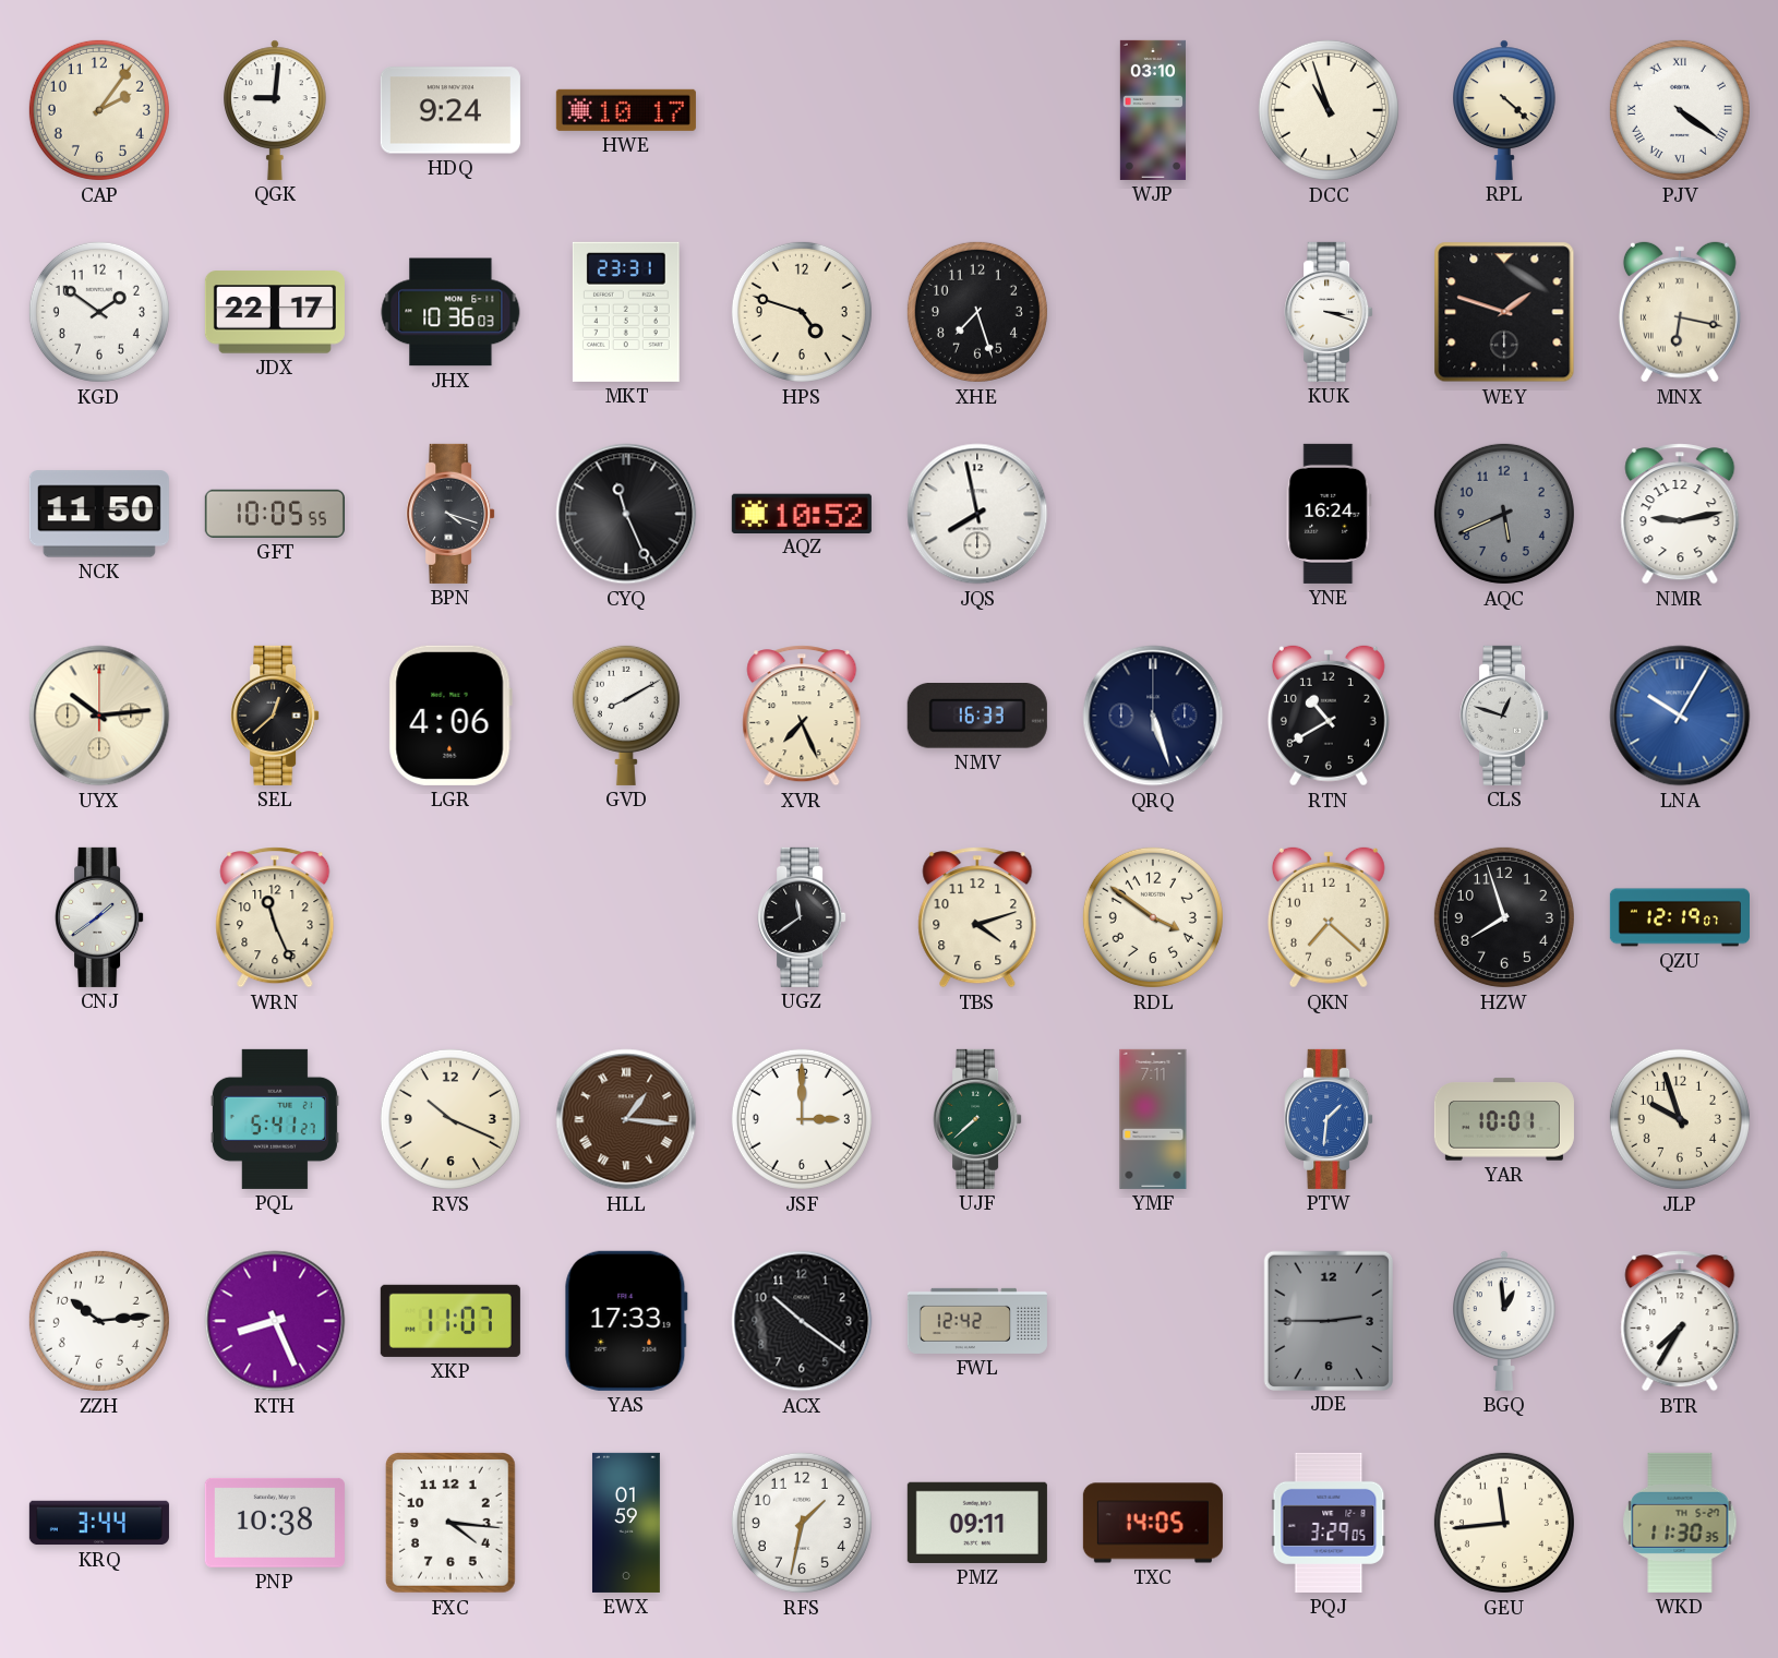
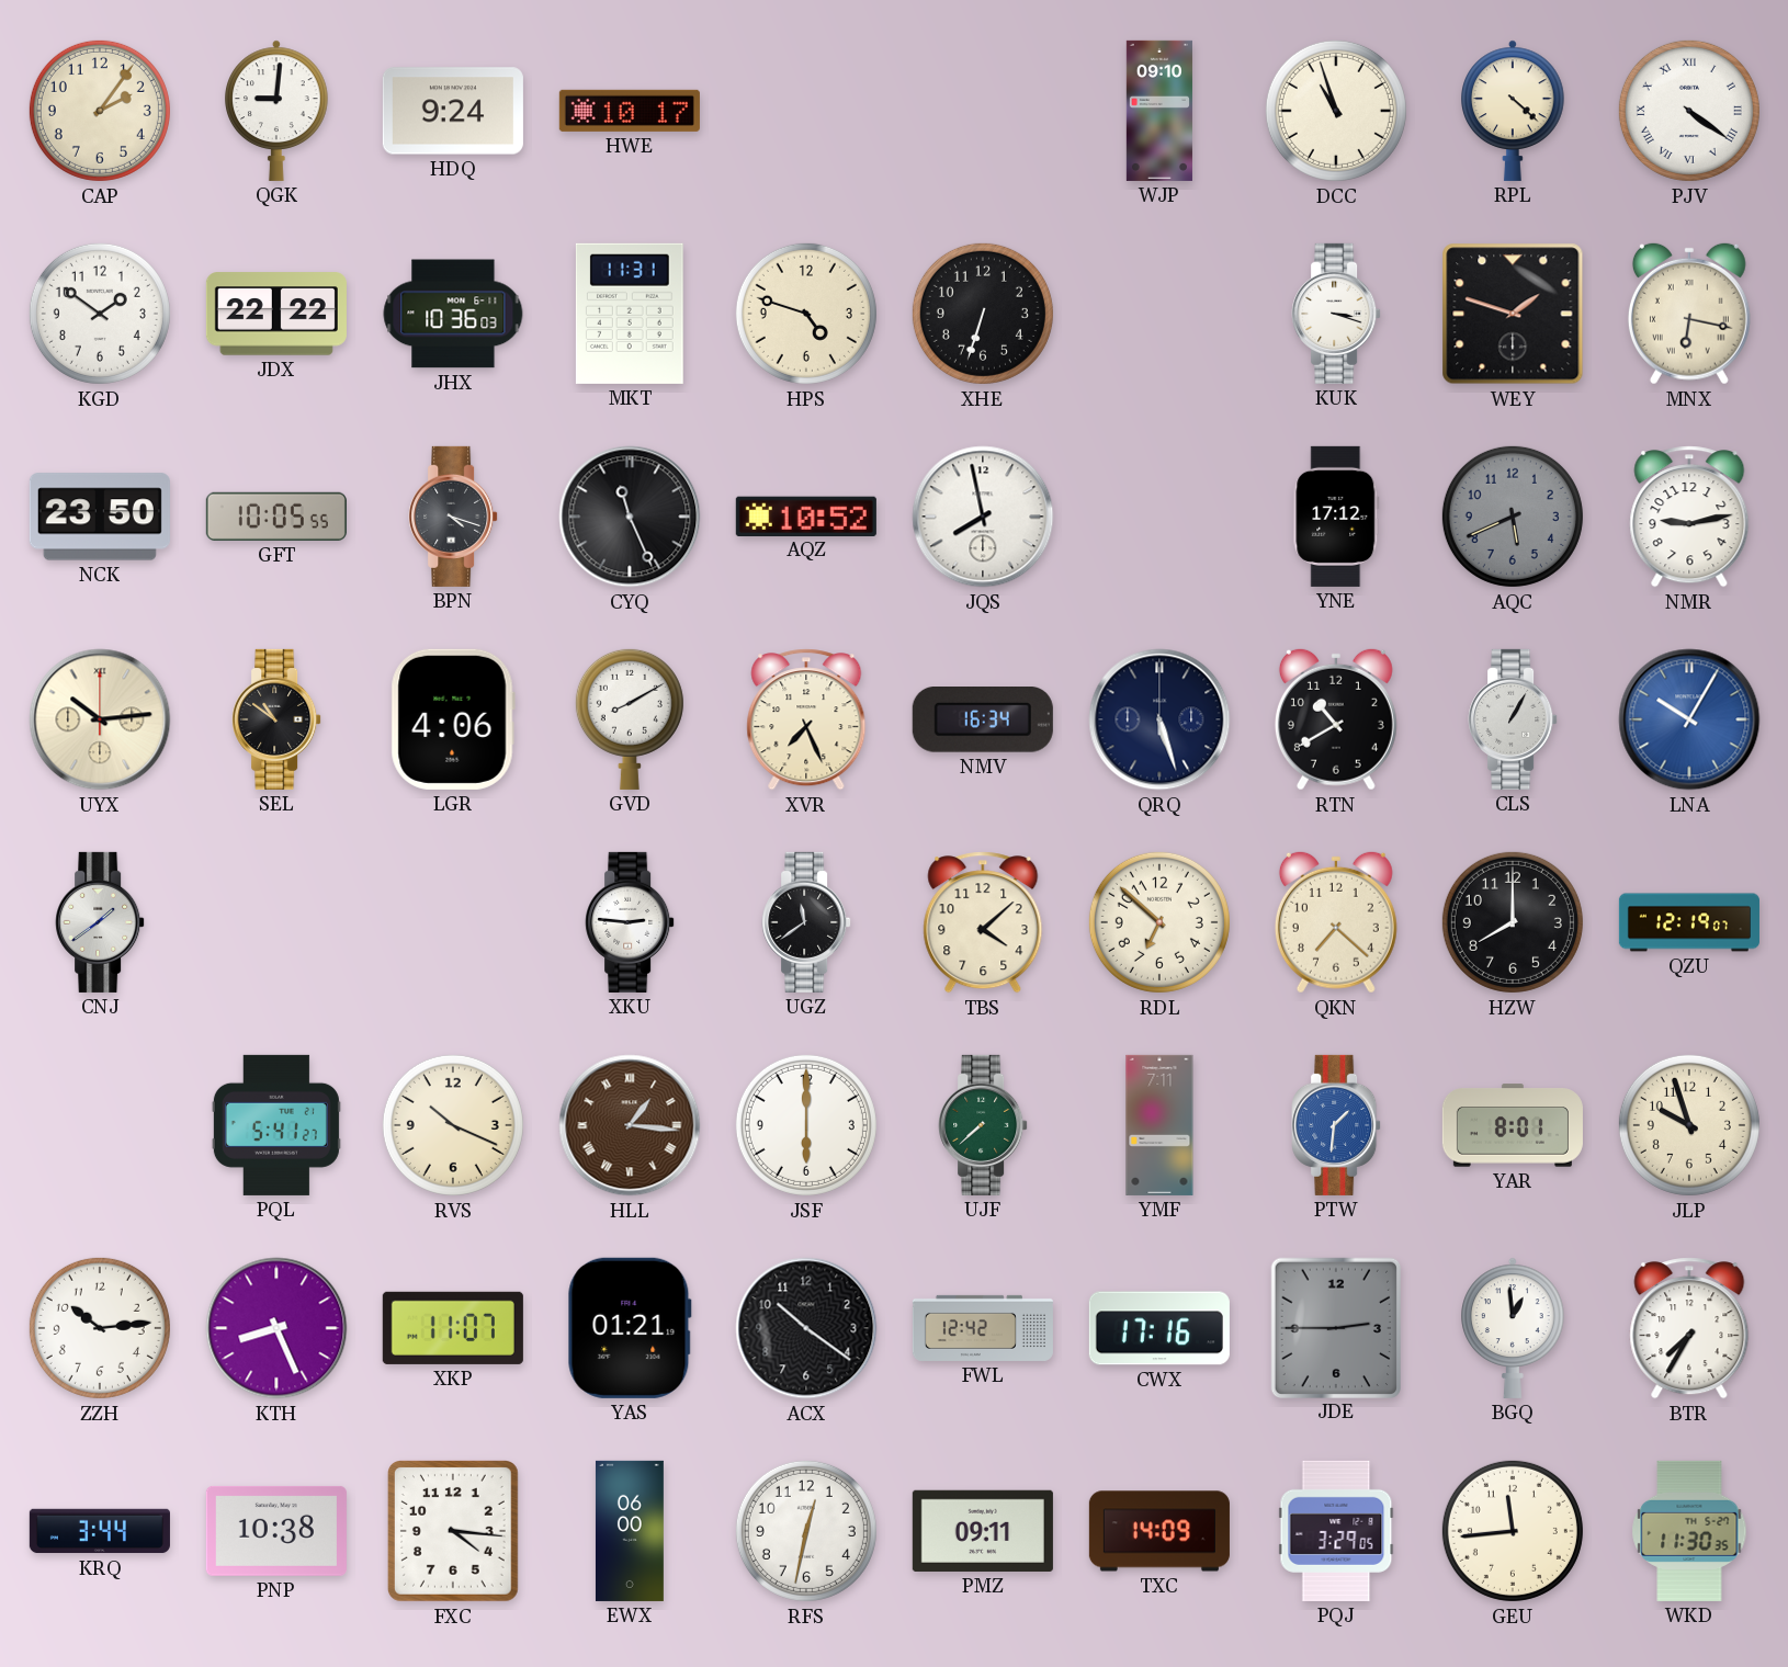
WJP: 03:10 -> 09:10 (1159, 111)
JDX: 22:17 -> 22:22 (276, 314)
MKT: 23:31 -> 11:31 (630, 314)
XHE: 7:27 -> 6:33 (983, 314)
NCK: 11:50 -> 23:50 (100, 517)
YNE: 16:24 -> 17:12 (1336, 517)
SEL: 12:38 -> 10:51 (276, 719)
NMV: 16:33 -> 16:34 (983, 721)
CLS: 12:48 -> 1:05 (1513, 719)
WRN: 11:26 -> none (275, 917)
XKU: none -> 2:46 (630, 922)
TBS: 4:12 -> 4:08 (983, 922)
RDL: 3:51 -> 6:52 (1159, 922)
HZW: 7:57 -> 8:00 (1513, 922)
JSF: 3:00 -> 6:00 (806, 1125)
YAR: 10:01 -> 8:01 (1513, 1125)
YAS: 17:33 -> 01:21 (630, 1328)
CWX: none -> 17:16 (1159, 1328)
EWX: 01:59 -> 06:00 (630, 1531)
RFS: 1:32 -> 12:32 (806, 1531)
TXC: 14:05 -> 14:09 (1159, 1531)
